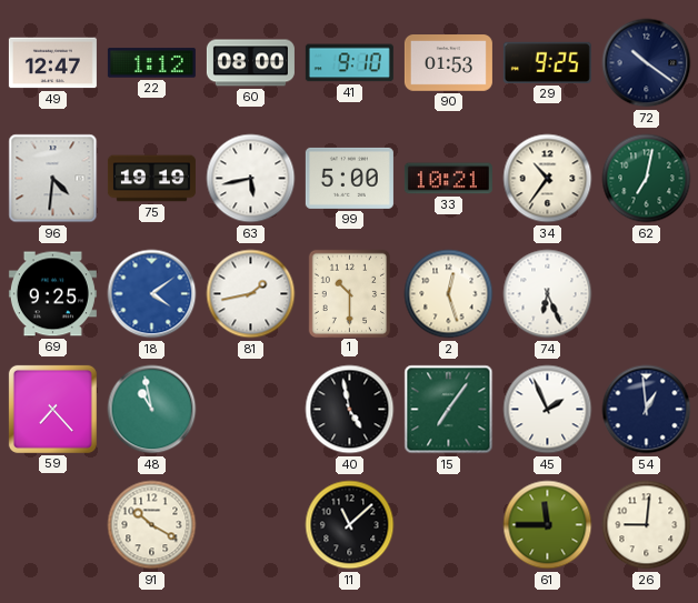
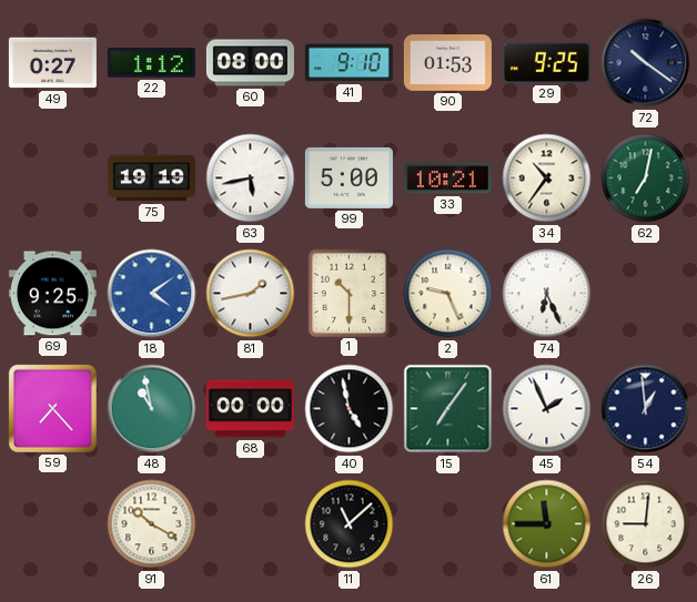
49: 12:47 -> 0:27 (52, 63)
96: 4:31 -> none (53, 179)
2: 12:27 -> 9:26 (448, 294)
68: none -> 00:00 (250, 409)
